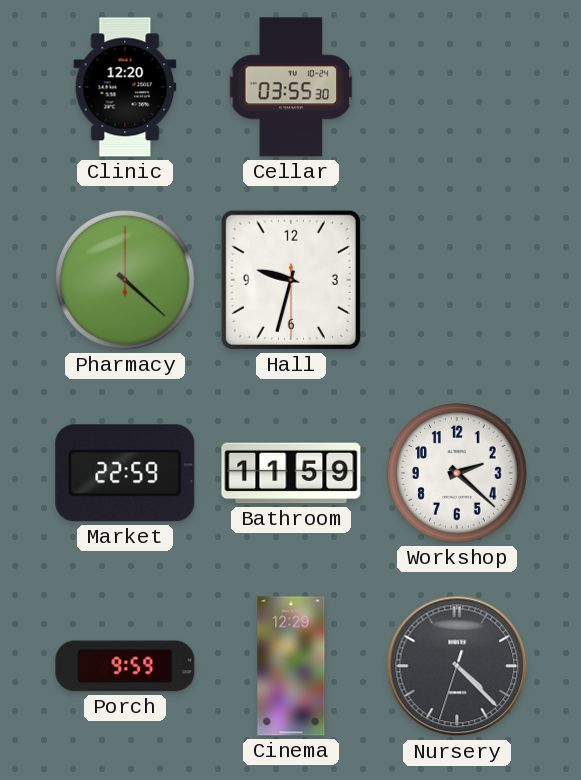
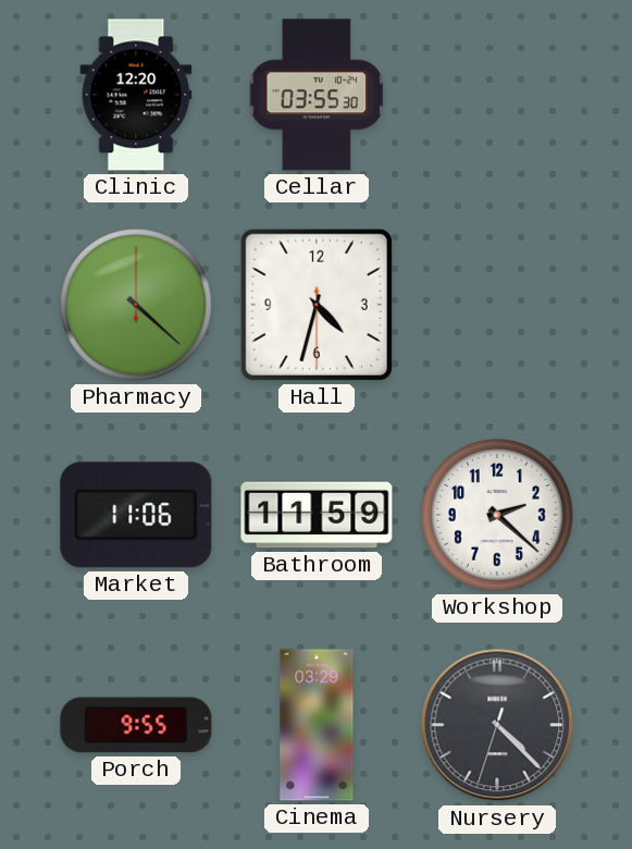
Hall: 9:32 -> 4:32 (317, 305)
Market: 22:59 -> 11:06 (136, 515)
Porch: 9:59 -> 9:55 (136, 725)
Cinema: 12:29 -> 03:29 (317, 725)
